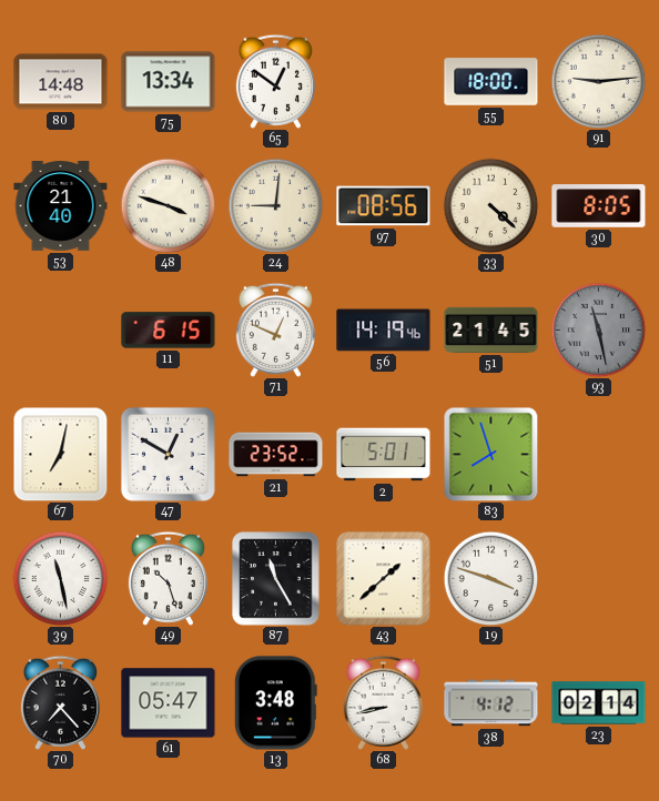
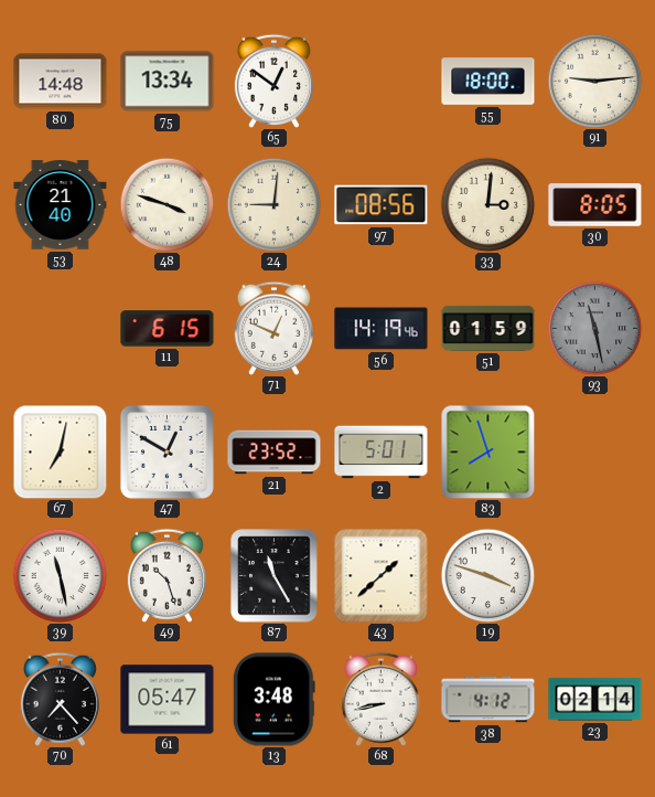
33: 4:22 -> 3:01 (487, 204)
51: 21:45 -> 01:59 (488, 328)
